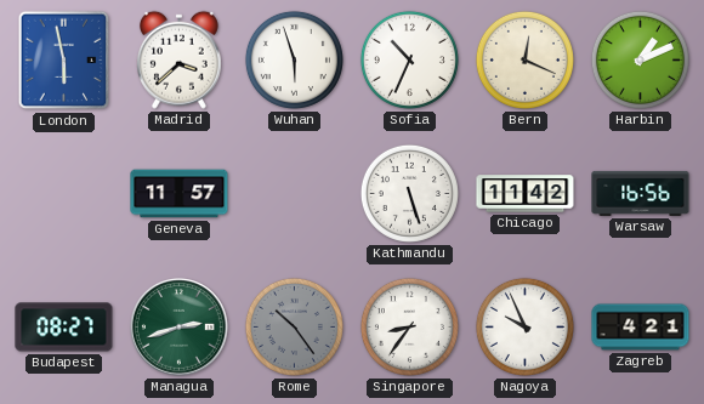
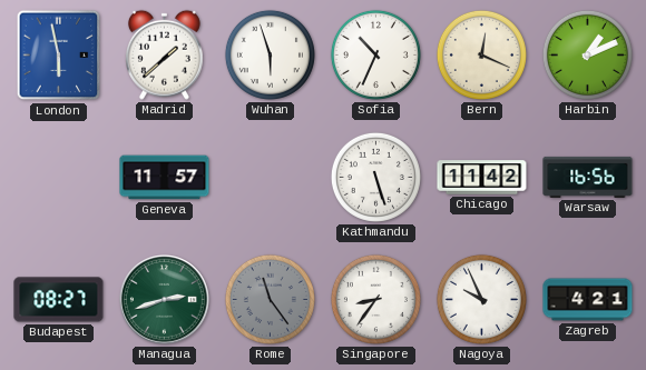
Madrid: 3:38 -> 1:38 (164, 54)
Rome: 10:24 -> 11:24 (270, 299)
